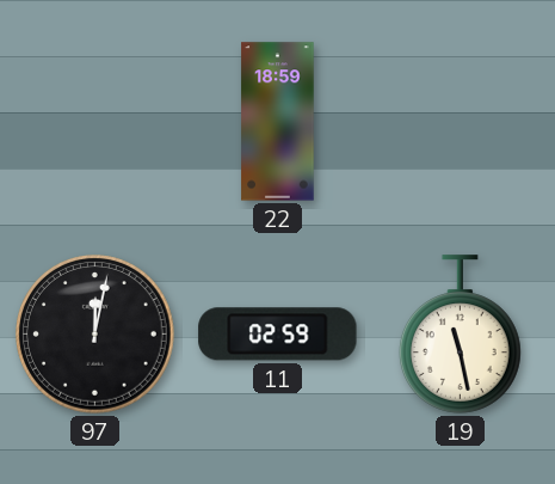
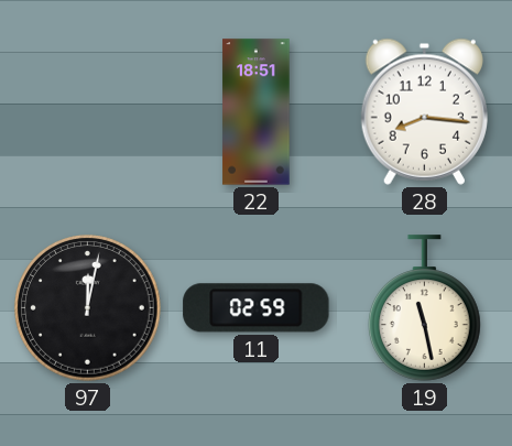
22: 18:59 -> 18:51 (257, 112)
28: none -> 8:16 (424, 111)
